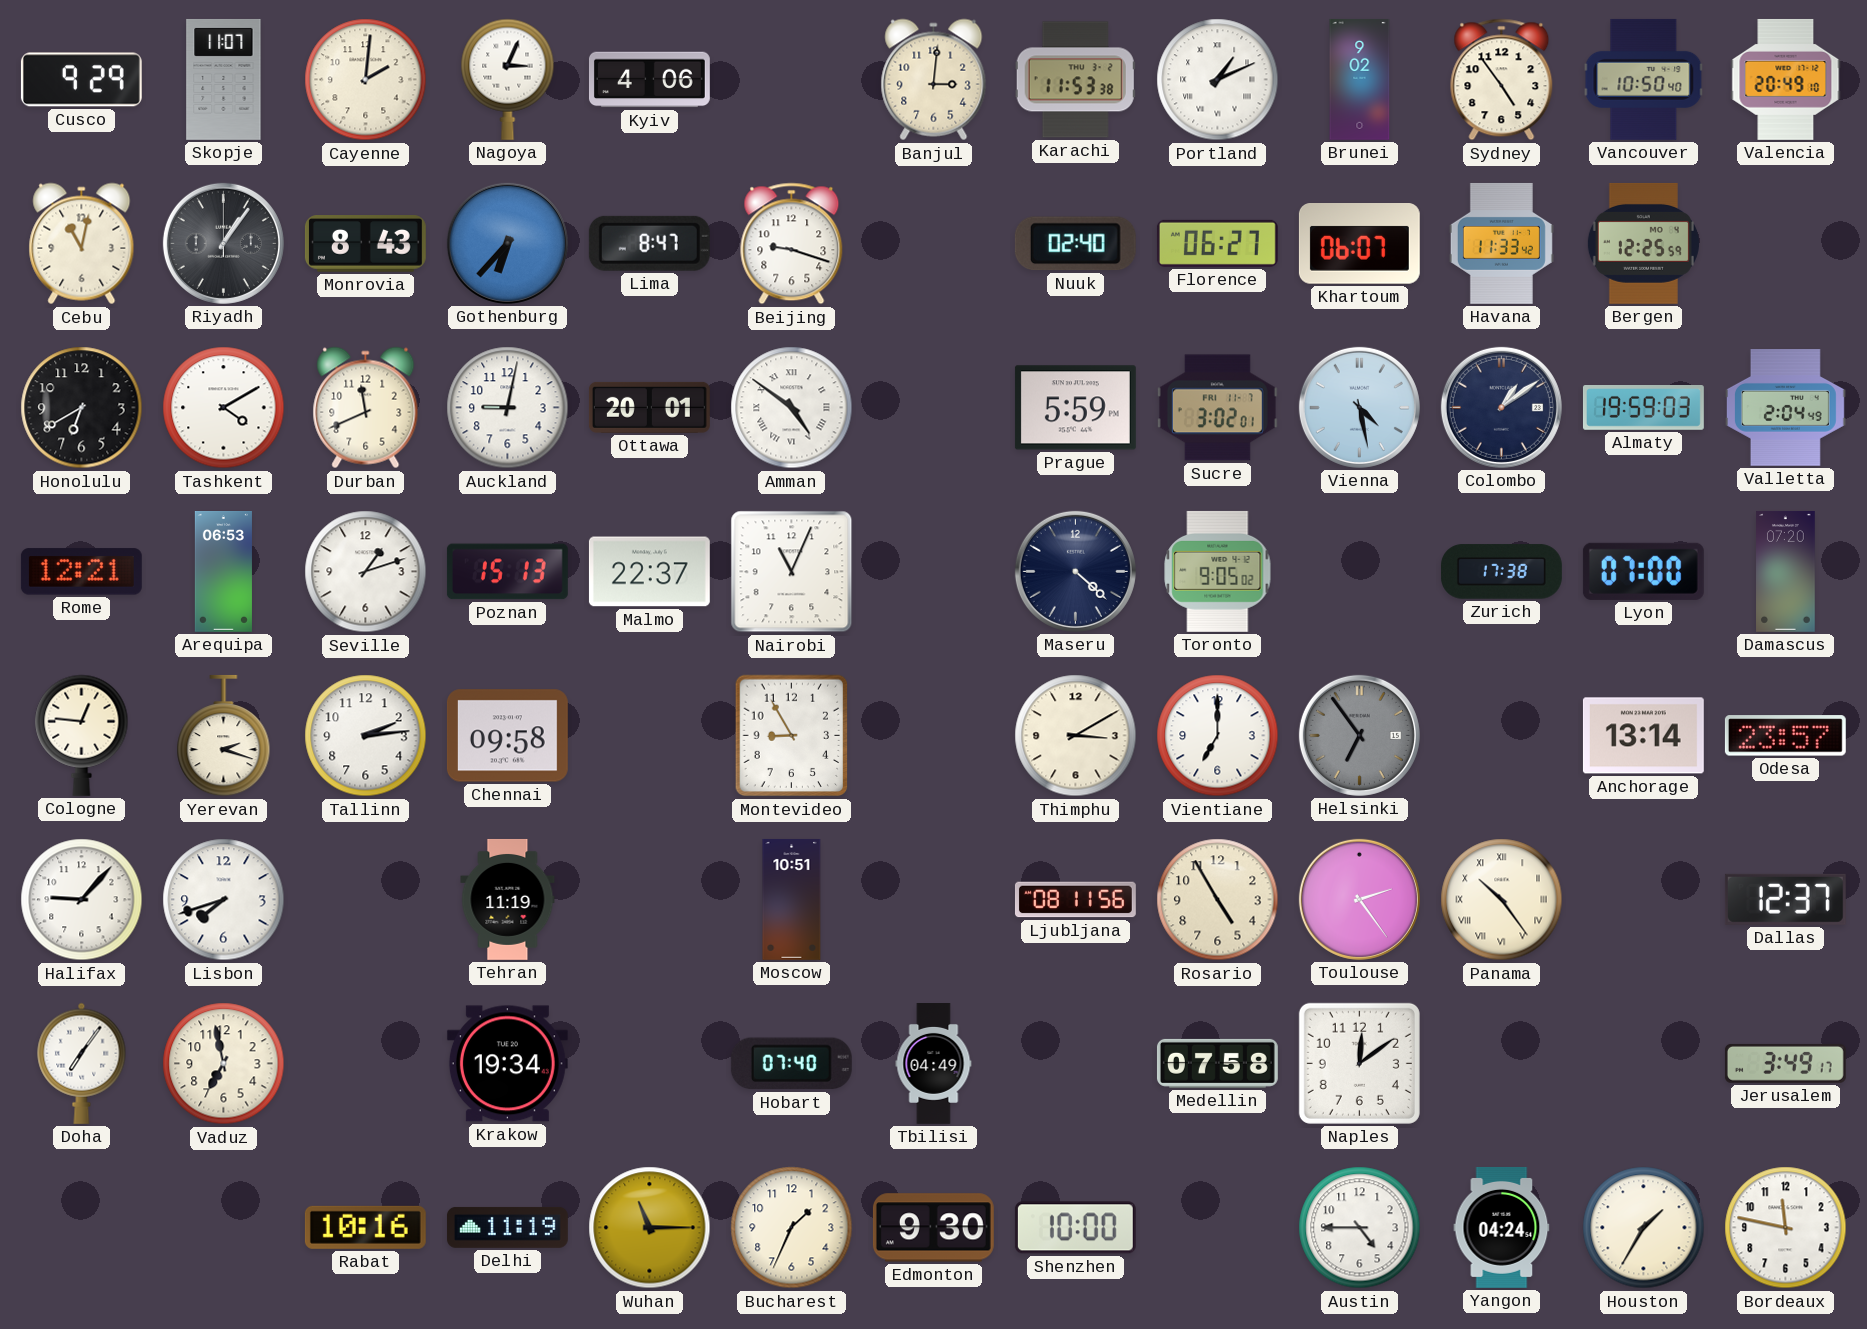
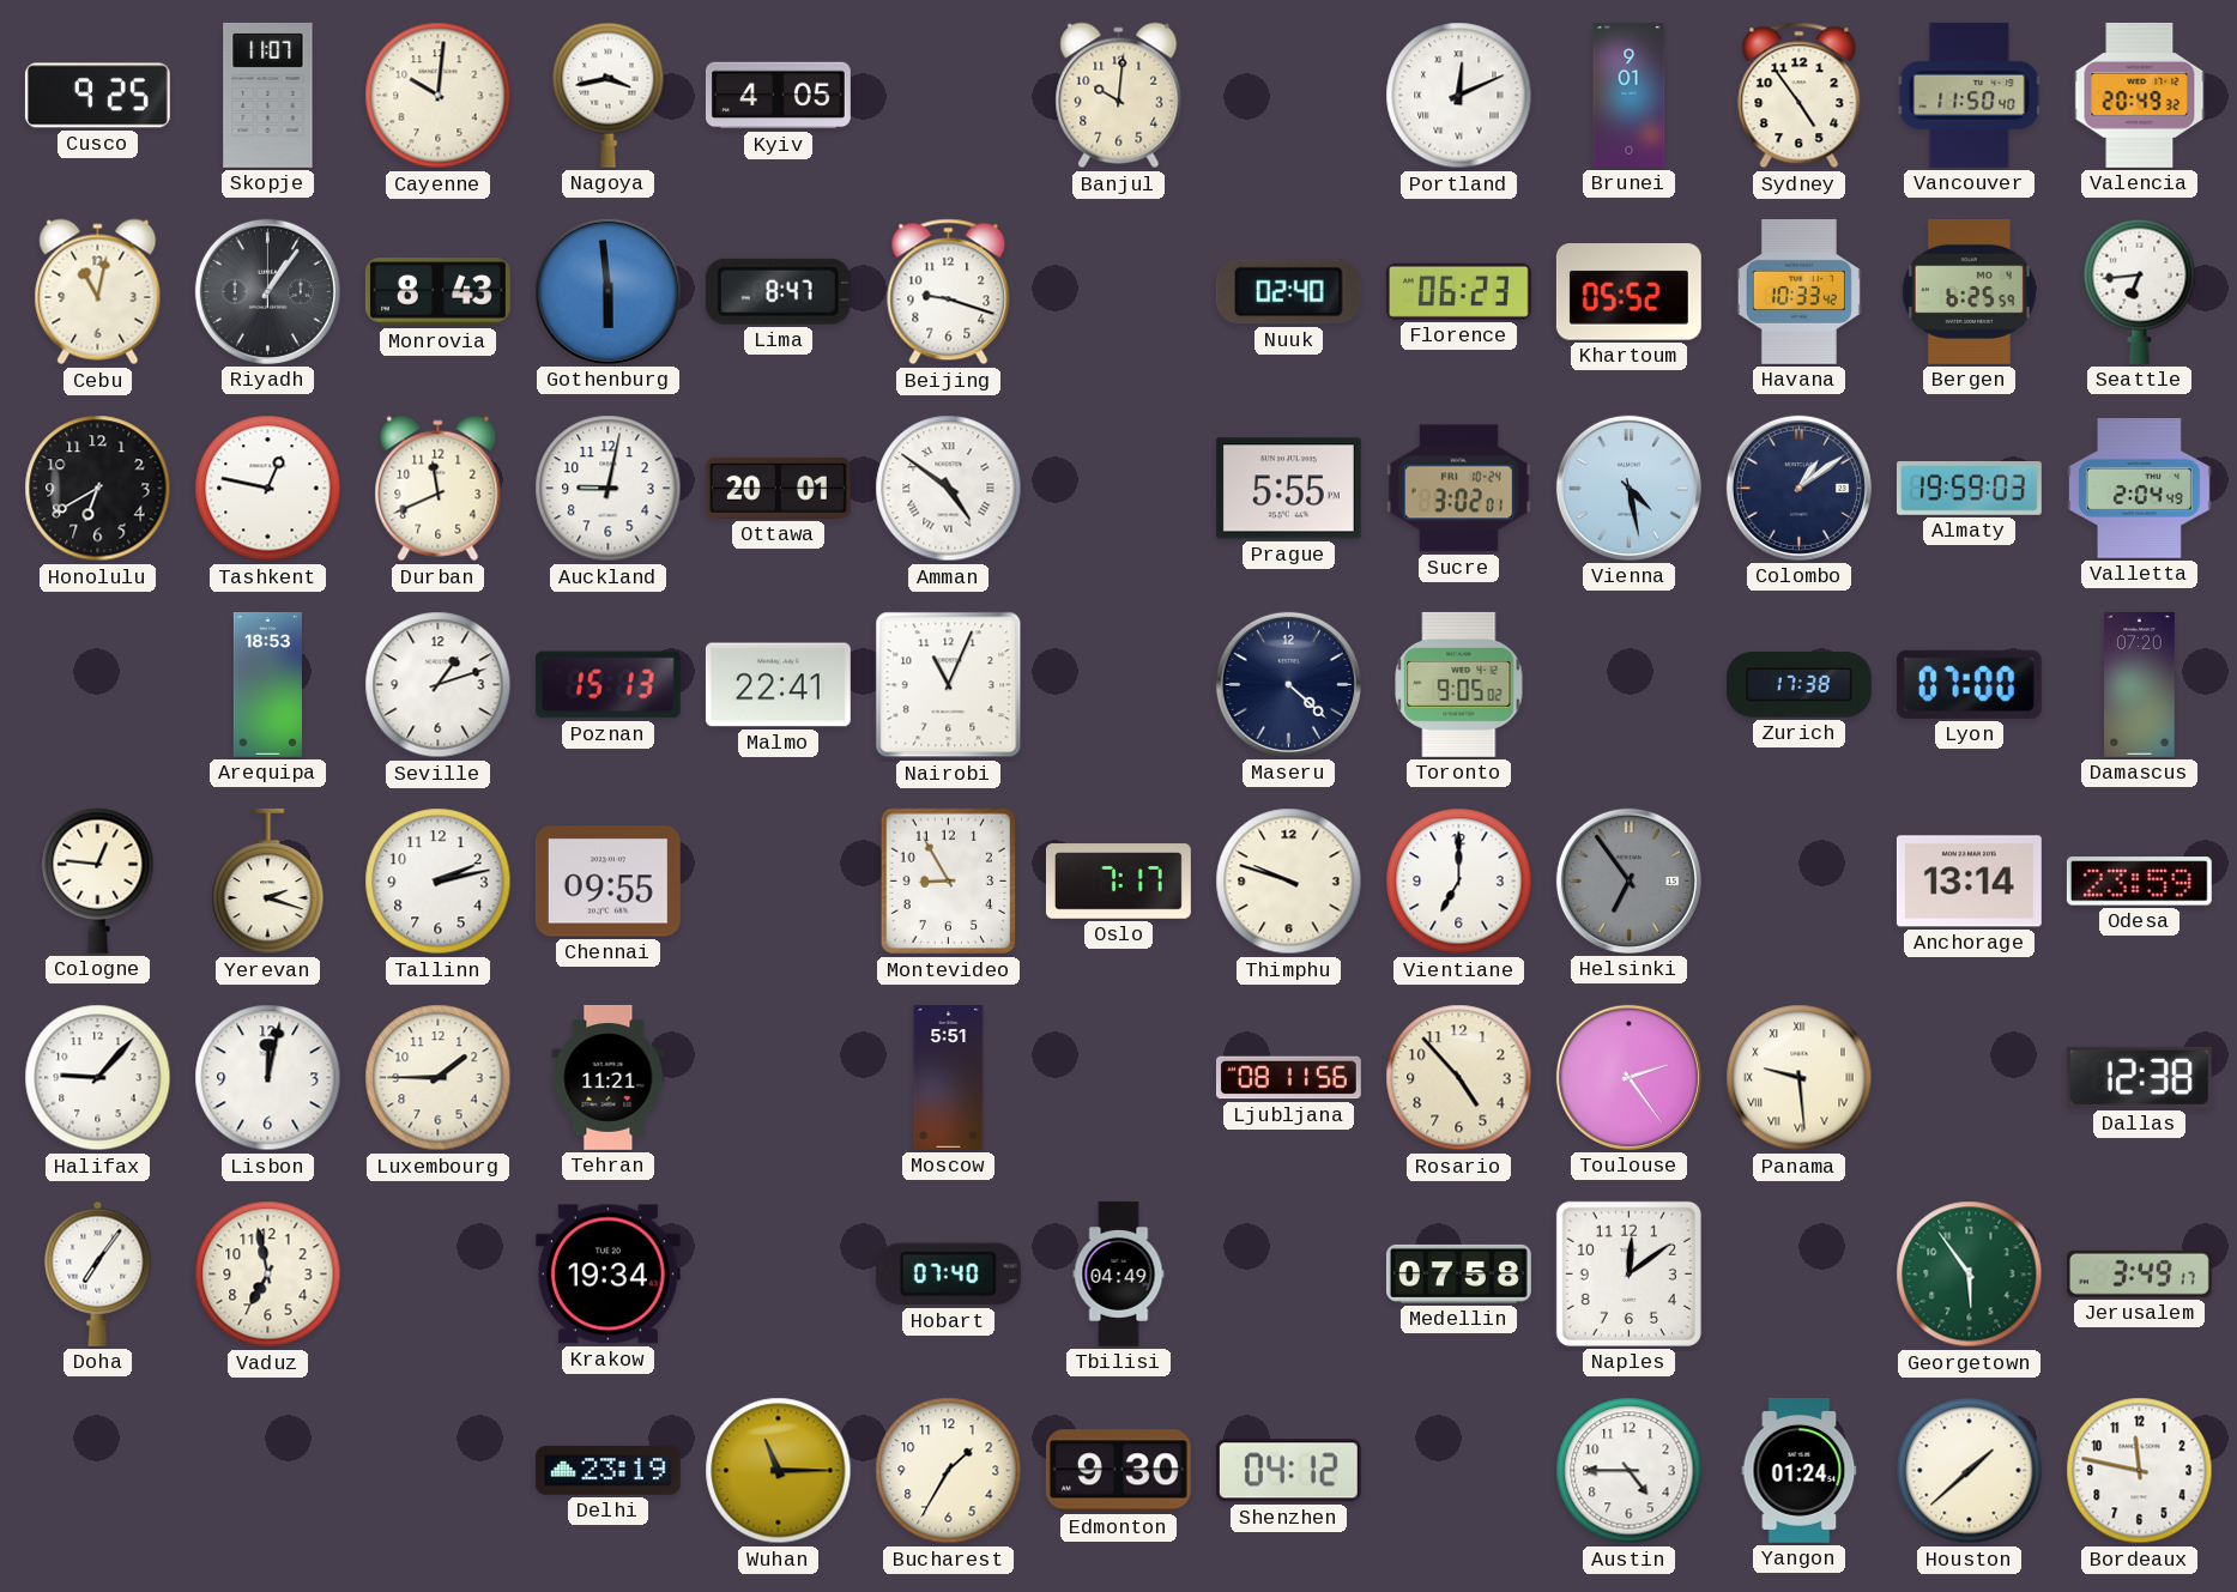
Cusco: 9:29 -> 9:25 (97, 96)
Cayenne: 2:01 -> 10:01 (439, 96)
Nagoya: 3:04 -> 3:43 (609, 95)
Kyiv: 4:06 -> 4:05 (778, 96)
Banjul: 3:01 -> 10:01 (1119, 96)
Karachi: 11:53 -> none (1075, 80)
Portland: 1:11 -> 12:11 (1459, 96)
Brunei: 9:02 -> 9:01 (1630, 95)
Vancouver: 10:50 -> 11:50 (1970, 95)
Valencia: 20:49:10 -> 20:49:32 (2140, 95)
Gothenburg: 6:37 -> 5:59 (607, 291)
Florence: 06:27 -> 06:23 (1458, 291)
Khartoum: 06:07 -> 05:52 (1628, 292)
Havana: 11:33 -> 10:33 (1798, 291)
Bergen: 12:25 -> 6:25 (1969, 291)
Seattle: none -> 6:44 (2140, 291)
Tashkent: 4:10 -> 12:47 (268, 489)
Prague: 5:59 -> 5:55 (1288, 489)
Sucre date: FRI 11-7 -> FRI 10-24 (1458, 489)
Rome: 12:21 -> none (81, 572)
Arequipa: 06:53 -> 18:53 (267, 685)
Malmo: 22:37 -> 22:41 (778, 685)
Tallinn: 2:14 -> 2:13 (439, 882)
Chennai: 09:58 -> 09:55 (607, 882)
Oslo: none -> 7:17 (1118, 882)
Thimphu: 3:10 -> 9:48 (1289, 882)
Odesa: 23:57 -> 23:59 (2139, 882)
Lisbon: 7:42 -> 12:02 (268, 1078)
Luxembourg: none -> 1:45 (439, 1078)
Tehran: 11:19 -> 11:21 (609, 1077)
Moscow: 10:51 -> 5:51 (949, 1078)
Rosario: 4:55 -> 4:53 (1459, 1078)
Panama: 10:24 -> 9:29 (1800, 1078)
Dallas: 12:37 -> 12:38 (2139, 1077)
Georgetown: none -> 5:54 (1970, 1275)
Rabat: 10:16 -> none (365, 1227)
Delhi: 11:19 -> 23:19 (607, 1470)
Bucharest: 1:34 -> 1:35 (949, 1471)
Shenzhen: 10:00 -> 04:12 (1288, 1471)
Yangon: 04:24 -> 01:24 (1800, 1470)
Houston: 1:35 -> 1:38 (1970, 1471)
